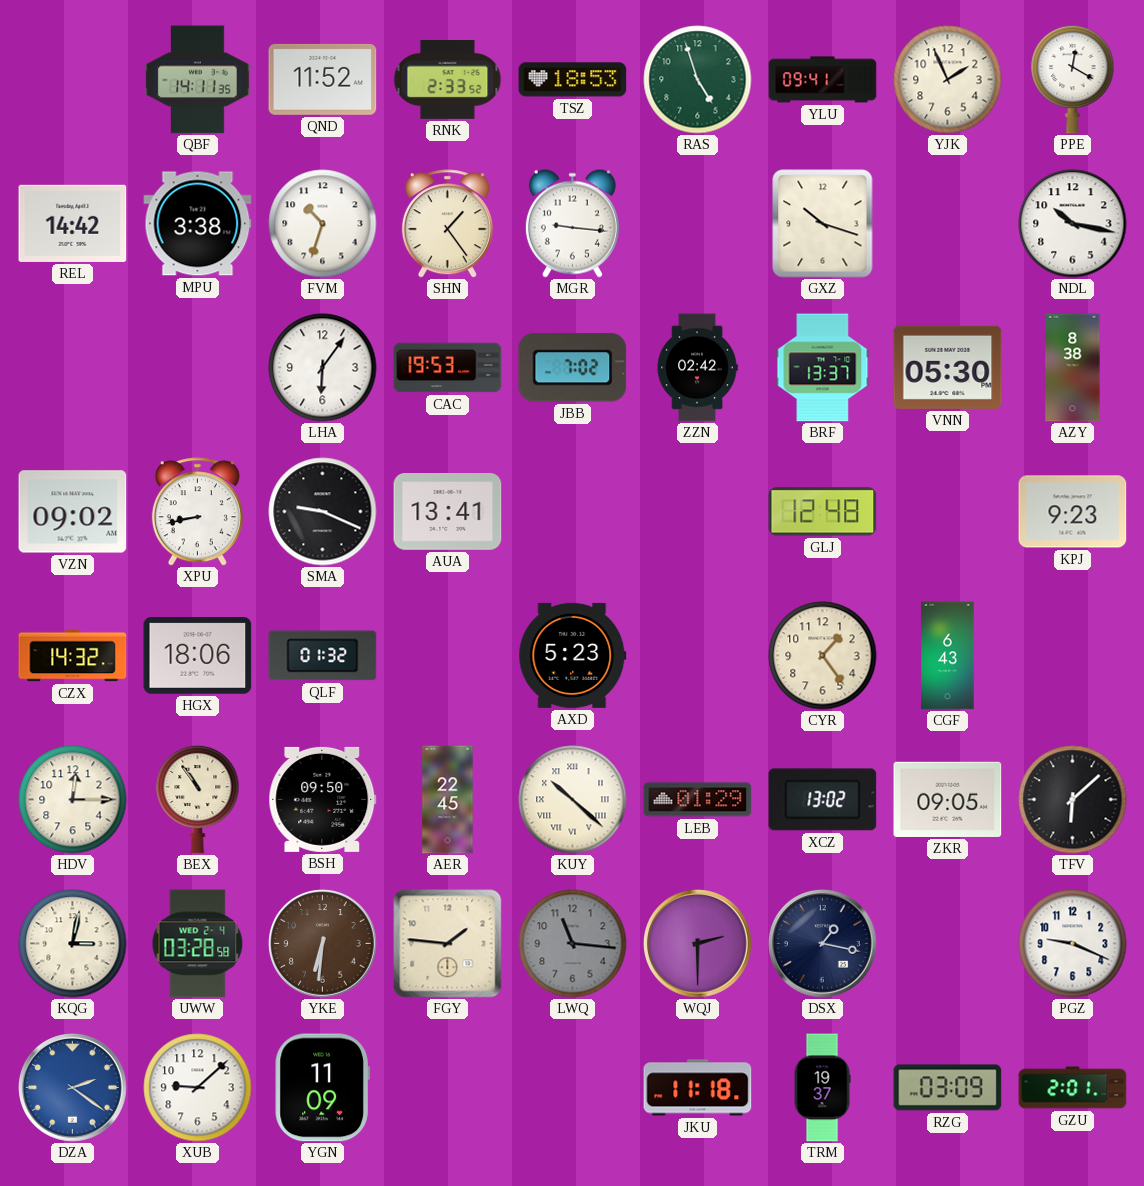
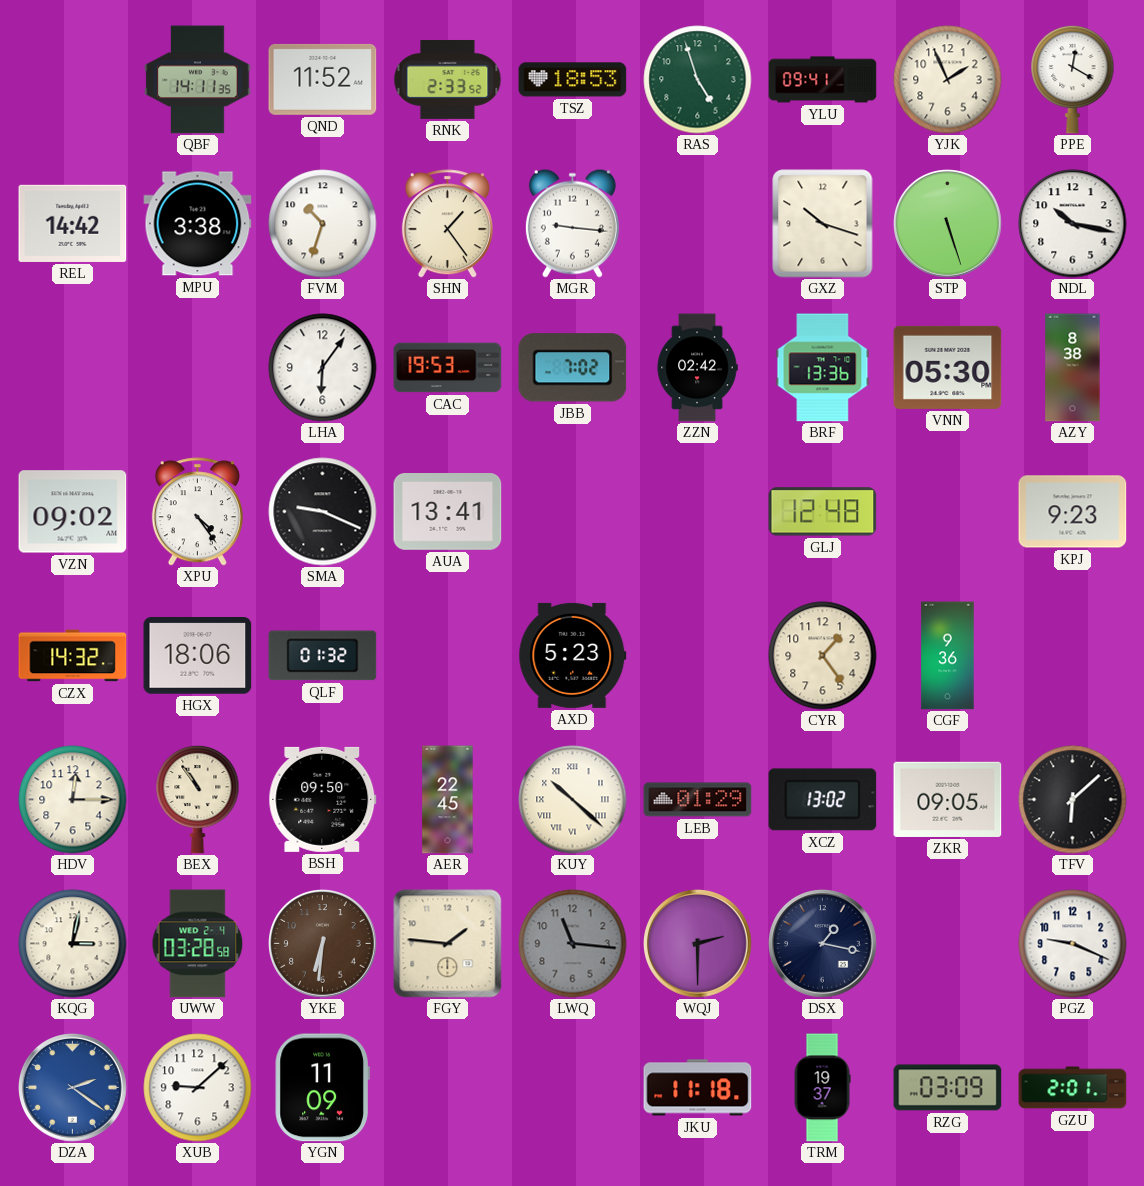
STP: none -> 5:27 (948, 224)
BRF: 13:37 -> 13:36 (823, 368)
XPU: 8:43 -> 4:24 (197, 512)
CGF: 6:43 -> 9:36 (948, 656)
